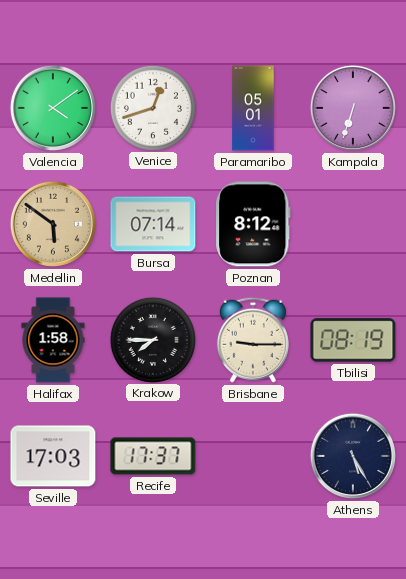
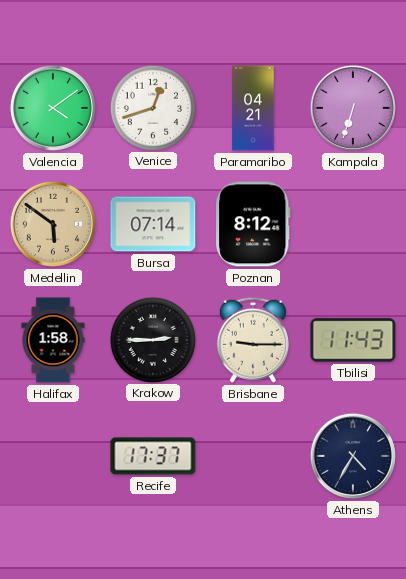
Paramaribo: 05:01 -> 04:21 (253, 108)
Krakow: 7:45 -> 2:45 (152, 339)
Tbilisi: 08:19 -> 11:43 (353, 340)
Seville: 17:03 -> none (53, 456)
Athens: 5:25 -> 4:35 (353, 456)
